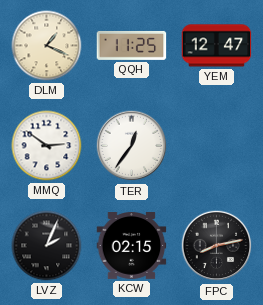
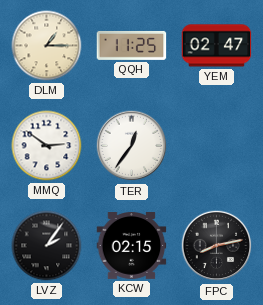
DLM: 1:19 -> 1:15 (47, 46)
YEM: 12:47 -> 02:47 (217, 46)
LVZ: 2:04 -> 2:06 (47, 246)
